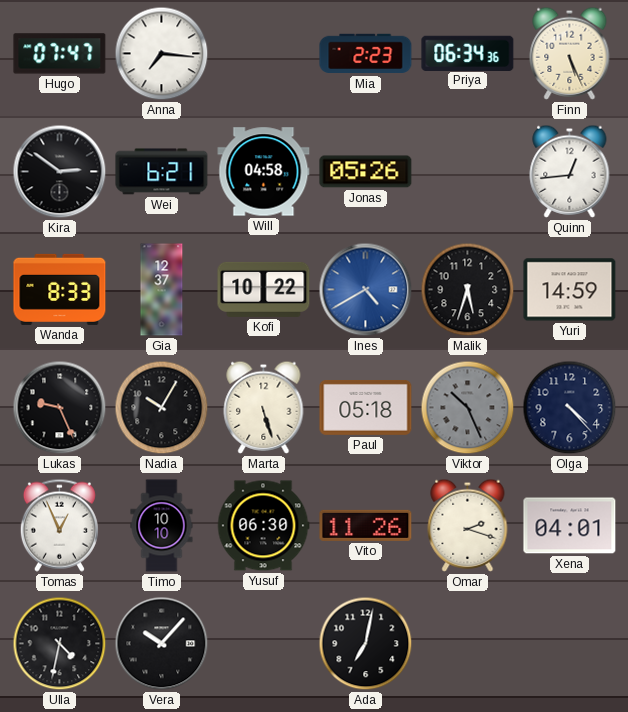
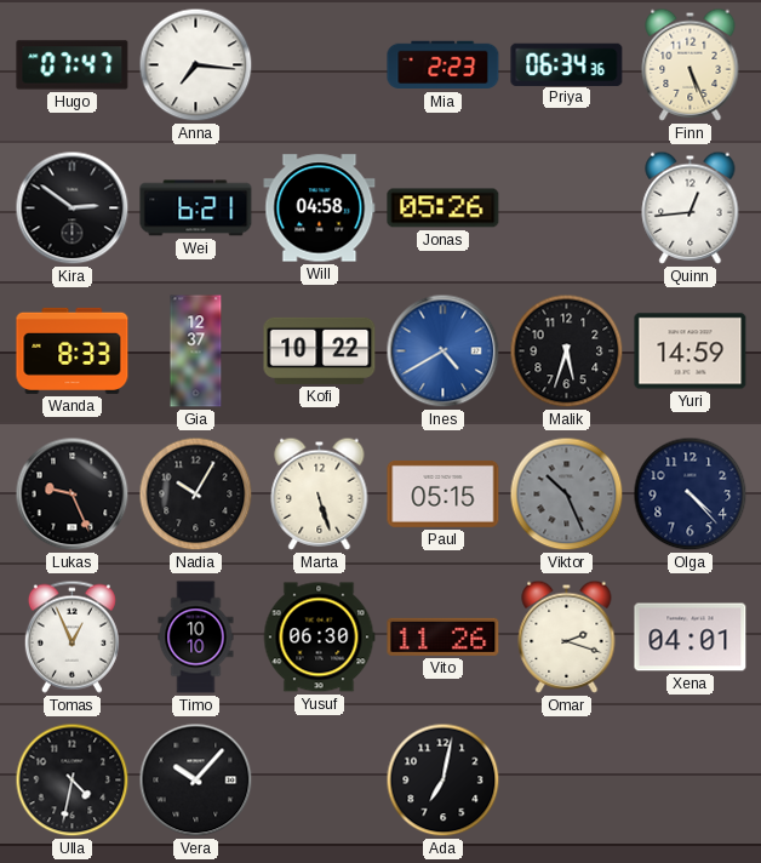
Paul: 05:18 -> 05:15 (444, 493)
